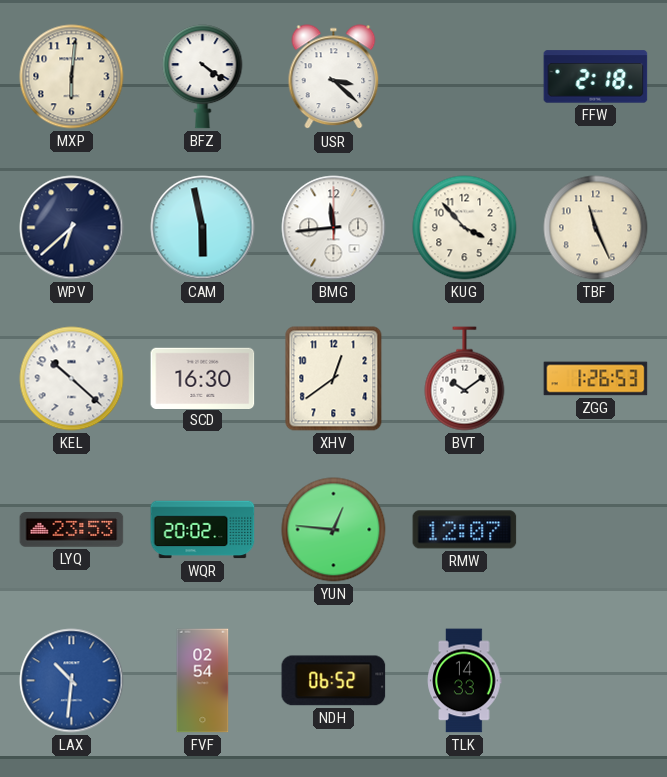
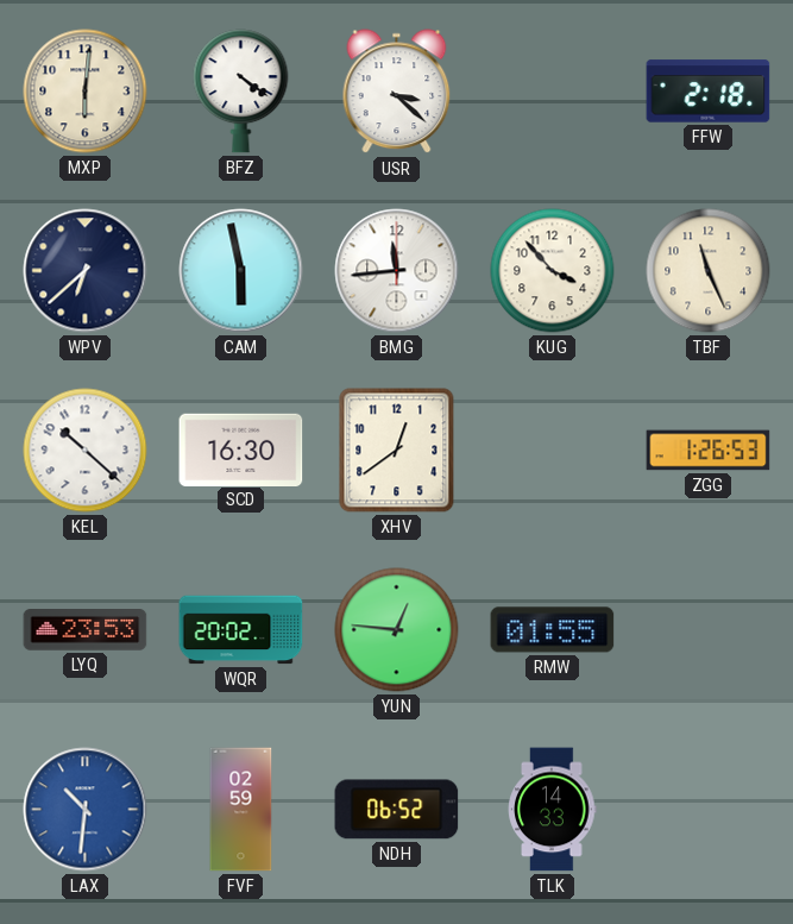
BVT: 10:09 -> none (465, 379)
RMW: 12:07 -> 01:55 (553, 630)
FVF: 02:54 -> 02:59 (241, 810)
